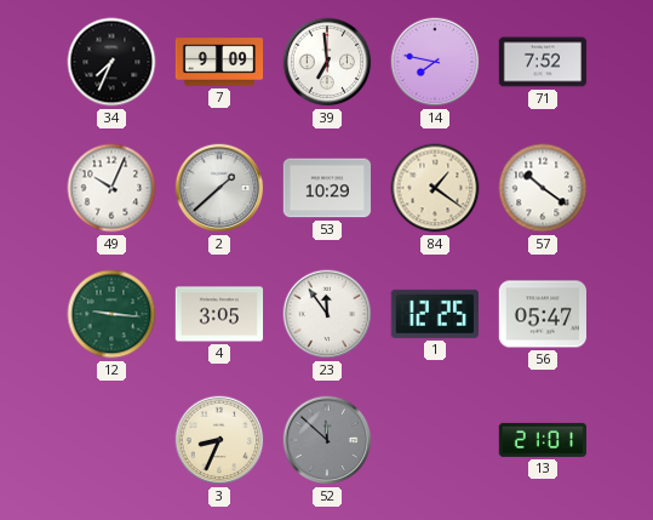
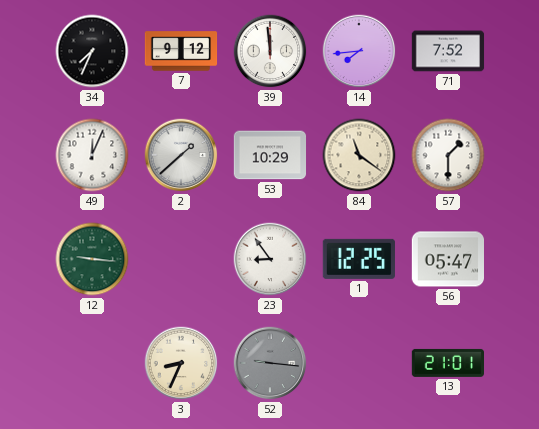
7: 9:09 -> 9:12 (181, 51)
39: 6:59 -> 11:59 (270, 51)
14: 7:47 -> 7:44 (359, 51)
49: 10:04 -> 12:04 (92, 155)
84: 1:21 -> 11:21 (359, 155)
57: 10:21 -> 1:30 (448, 155)
4: 3:05 -> none (219, 314)
23: 11:54 -> 8:54 (270, 259)
52: 11:52 -> 9:16 (270, 363)
